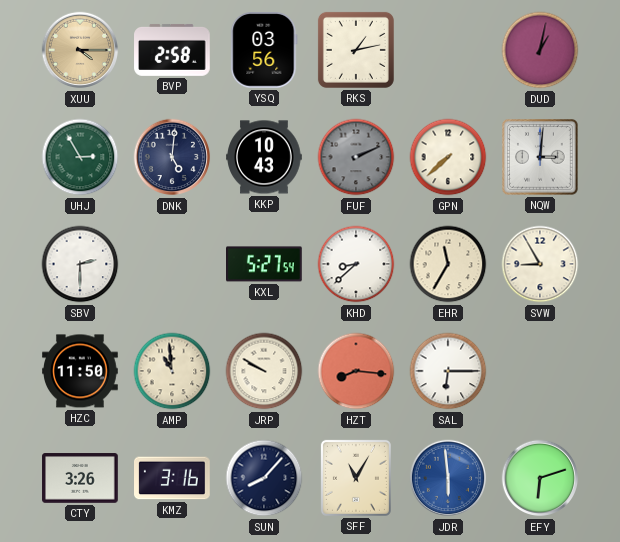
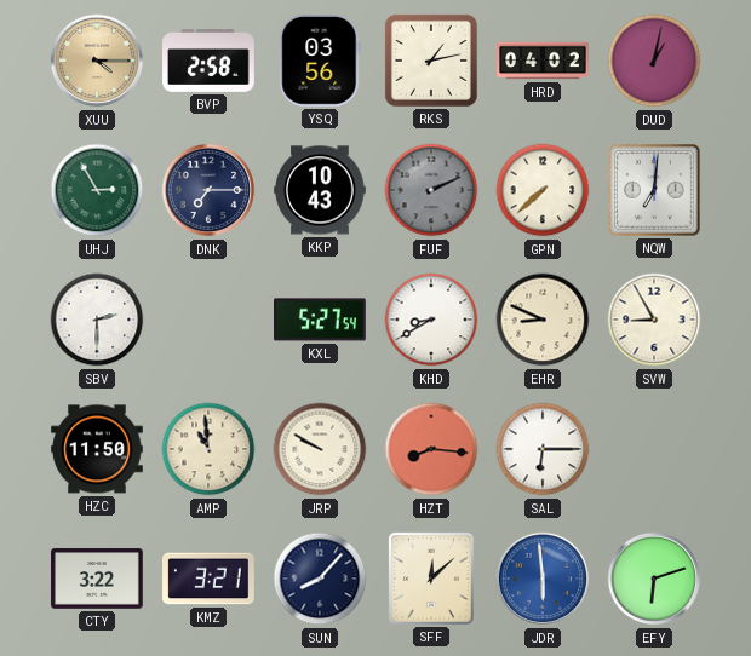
HRD: none -> 04:02 (543, 61)
DNK: 5:01 -> 7:15 (208, 190)
NQW: 3:01 -> 7:01 (655, 191)
KHD: 8:38 -> 8:40 (431, 320)
EHR: 11:35 -> 8:49 (543, 320)
CTY: 3:26 -> 3:22 (97, 579)
KMZ: 3:16 -> 3:21 (210, 579)
SFF: 11:05 -> 12:08 (431, 579)
